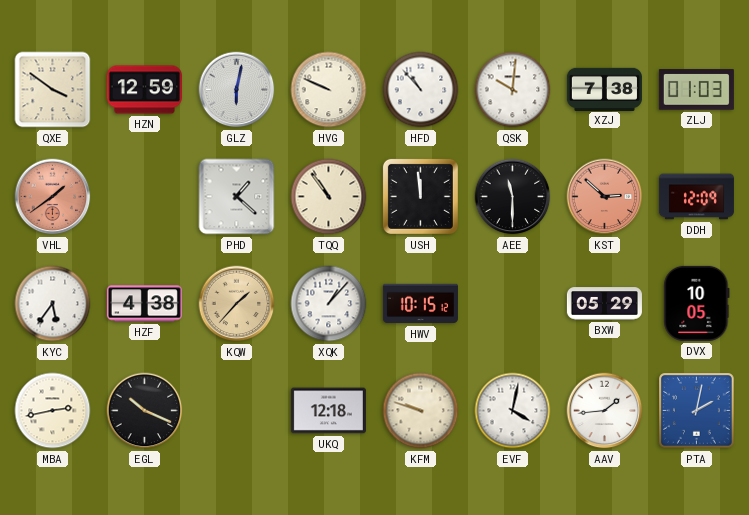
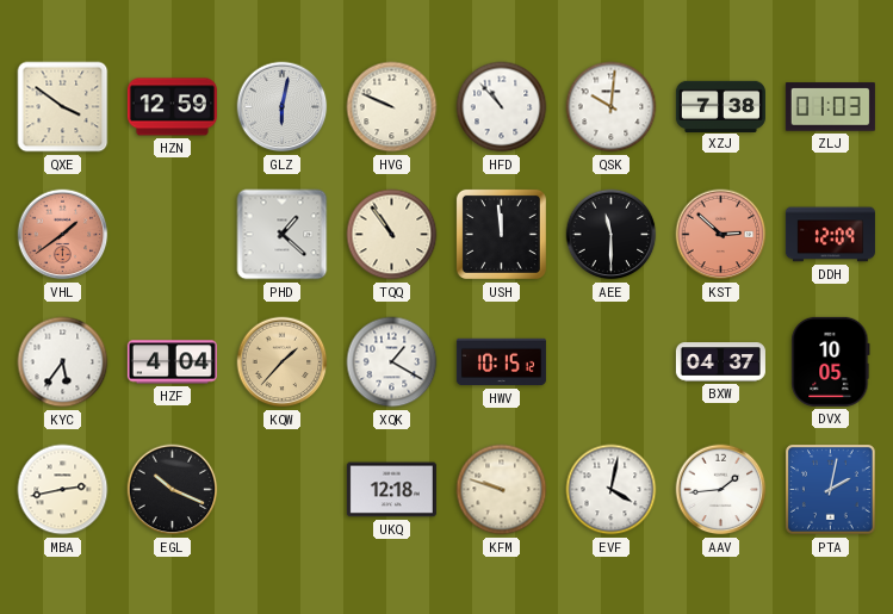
HZF: 4:38 -> 4:04 (172, 362)
XQK: 1:07 -> 1:20 (392, 362)
BXW: 05:29 -> 04:37 (720, 362)
